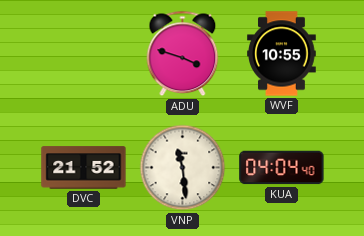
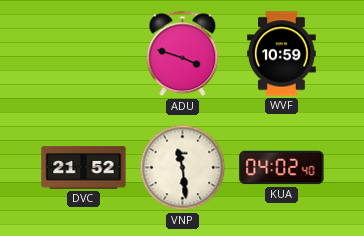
WVF: 10:55 -> 10:59 (282, 54)
KUA: 04:04 -> 04:02 (282, 168)
